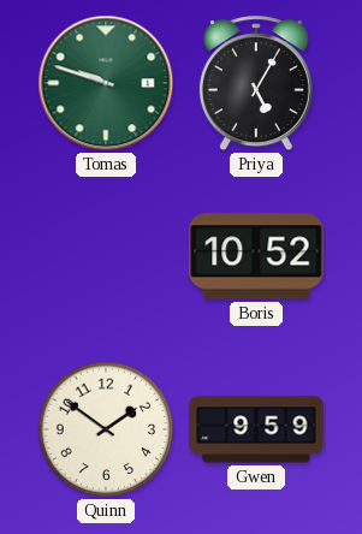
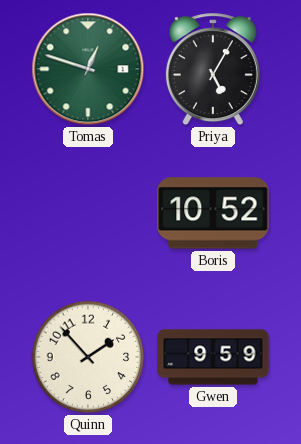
Tomas: 9:48 -> 12:48 (88, 69)
Quinn: 1:51 -> 1:53 (88, 357)
